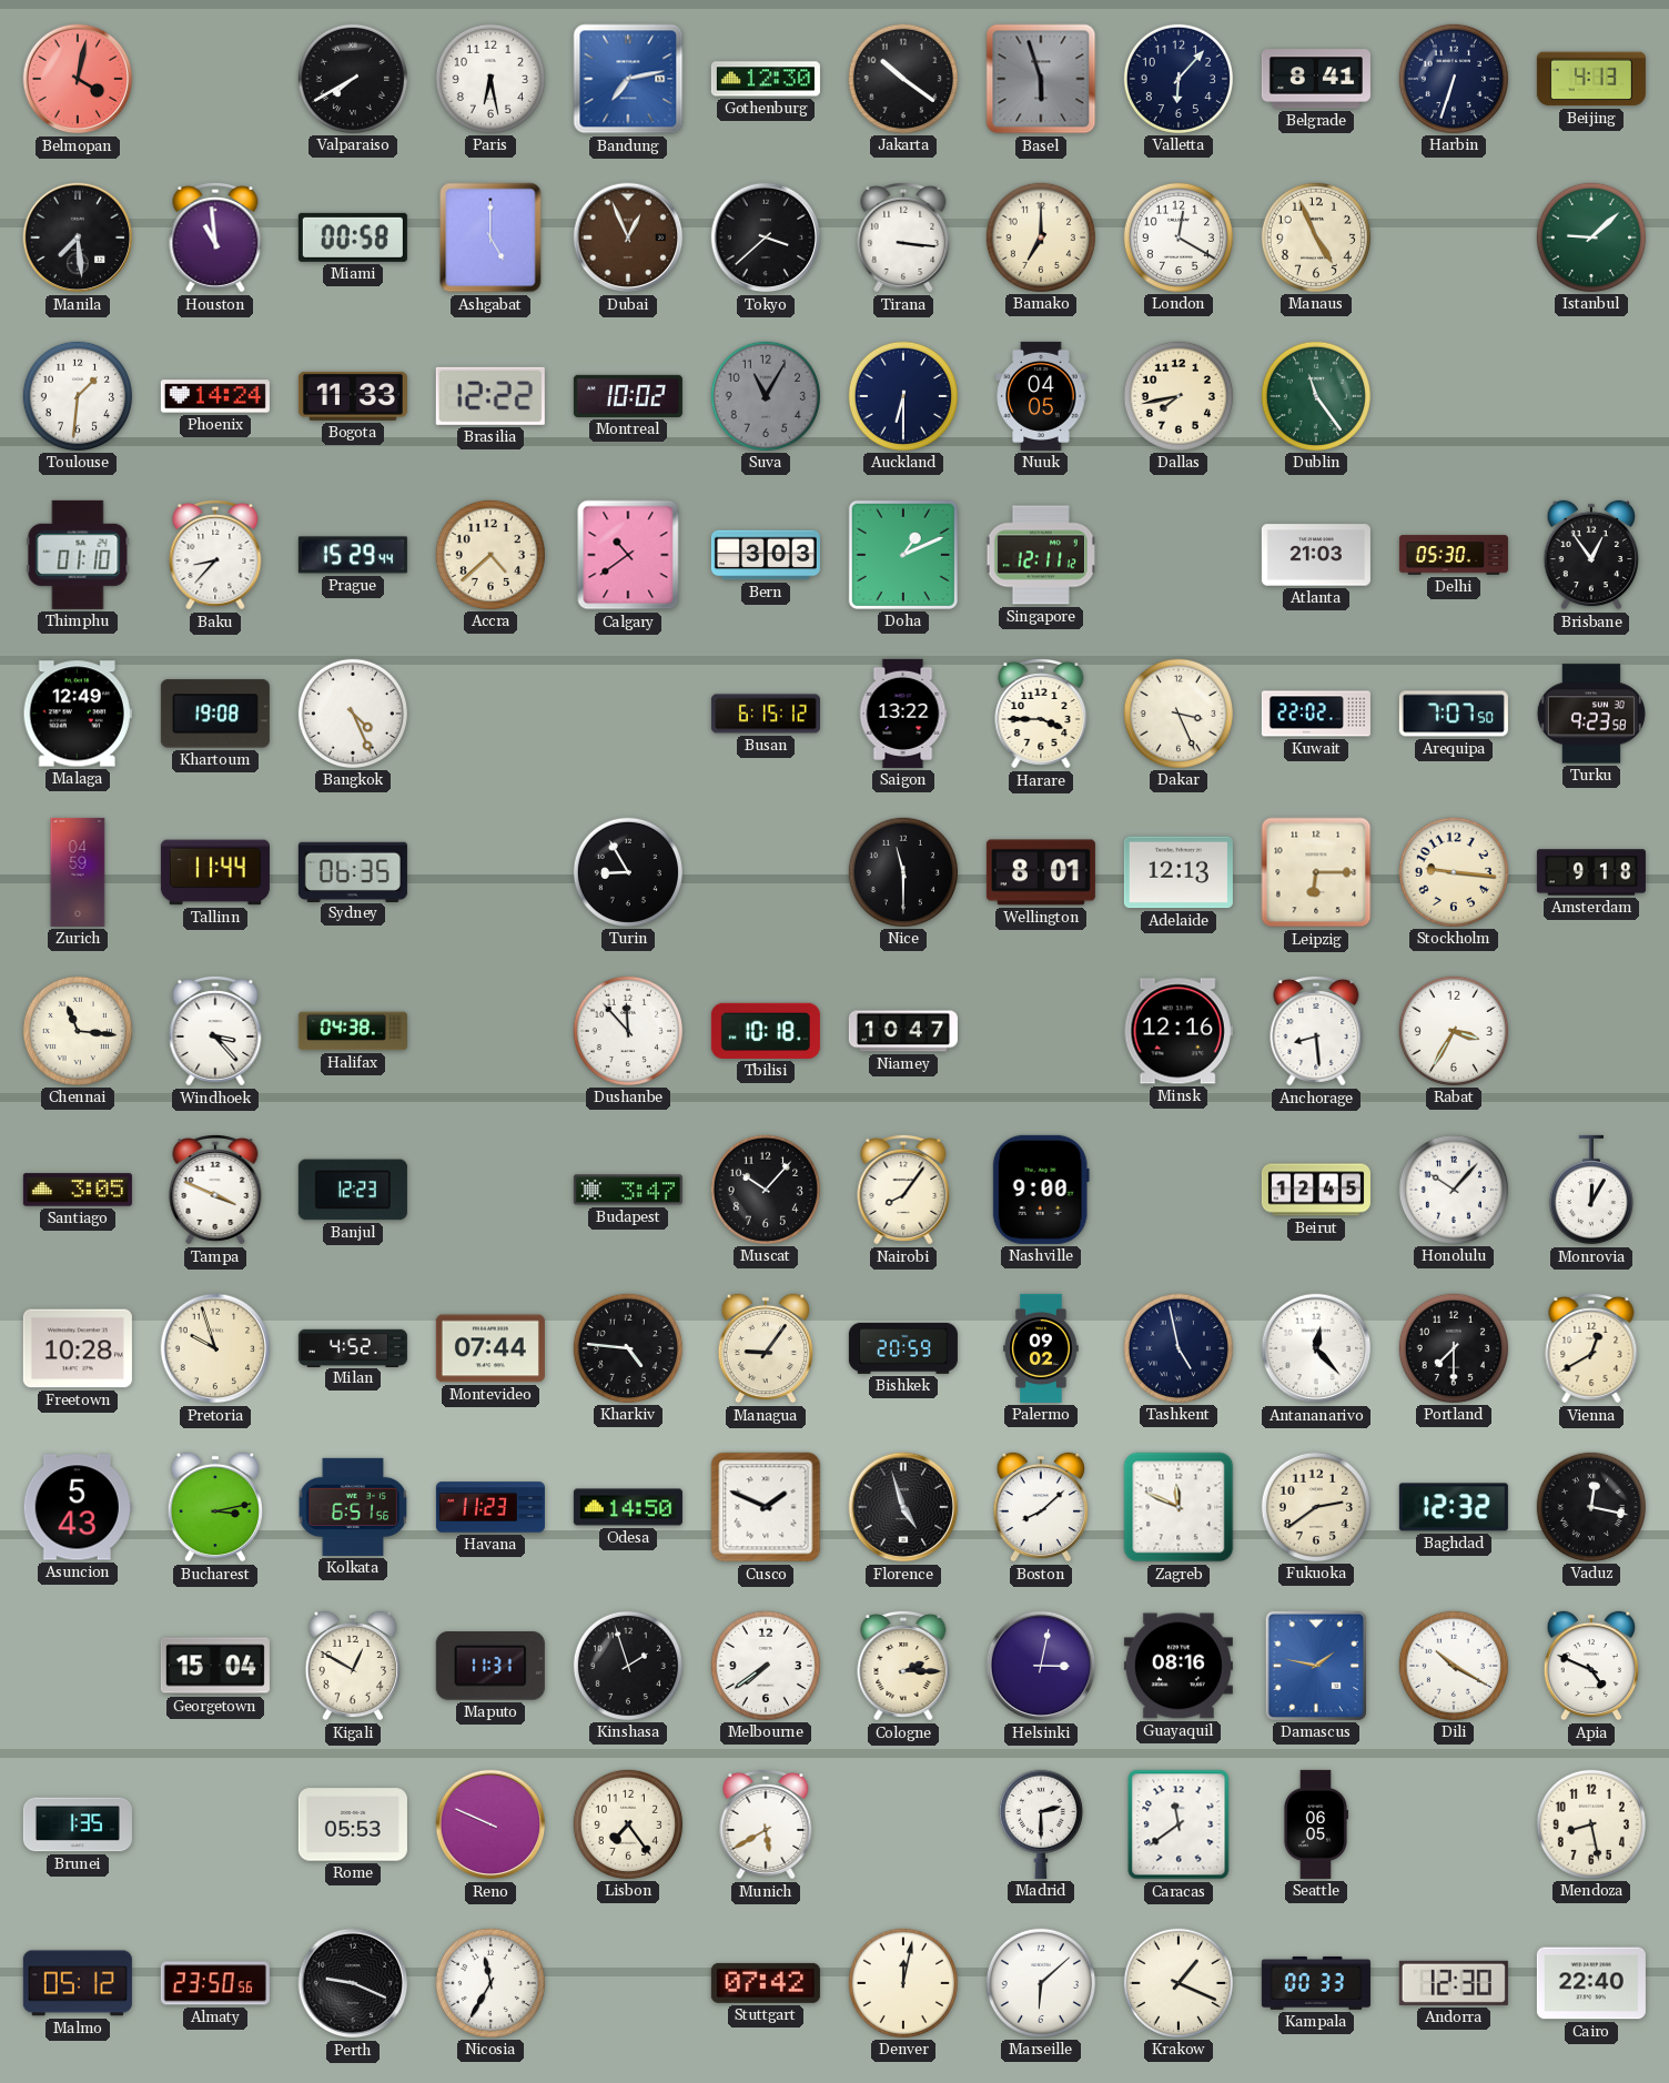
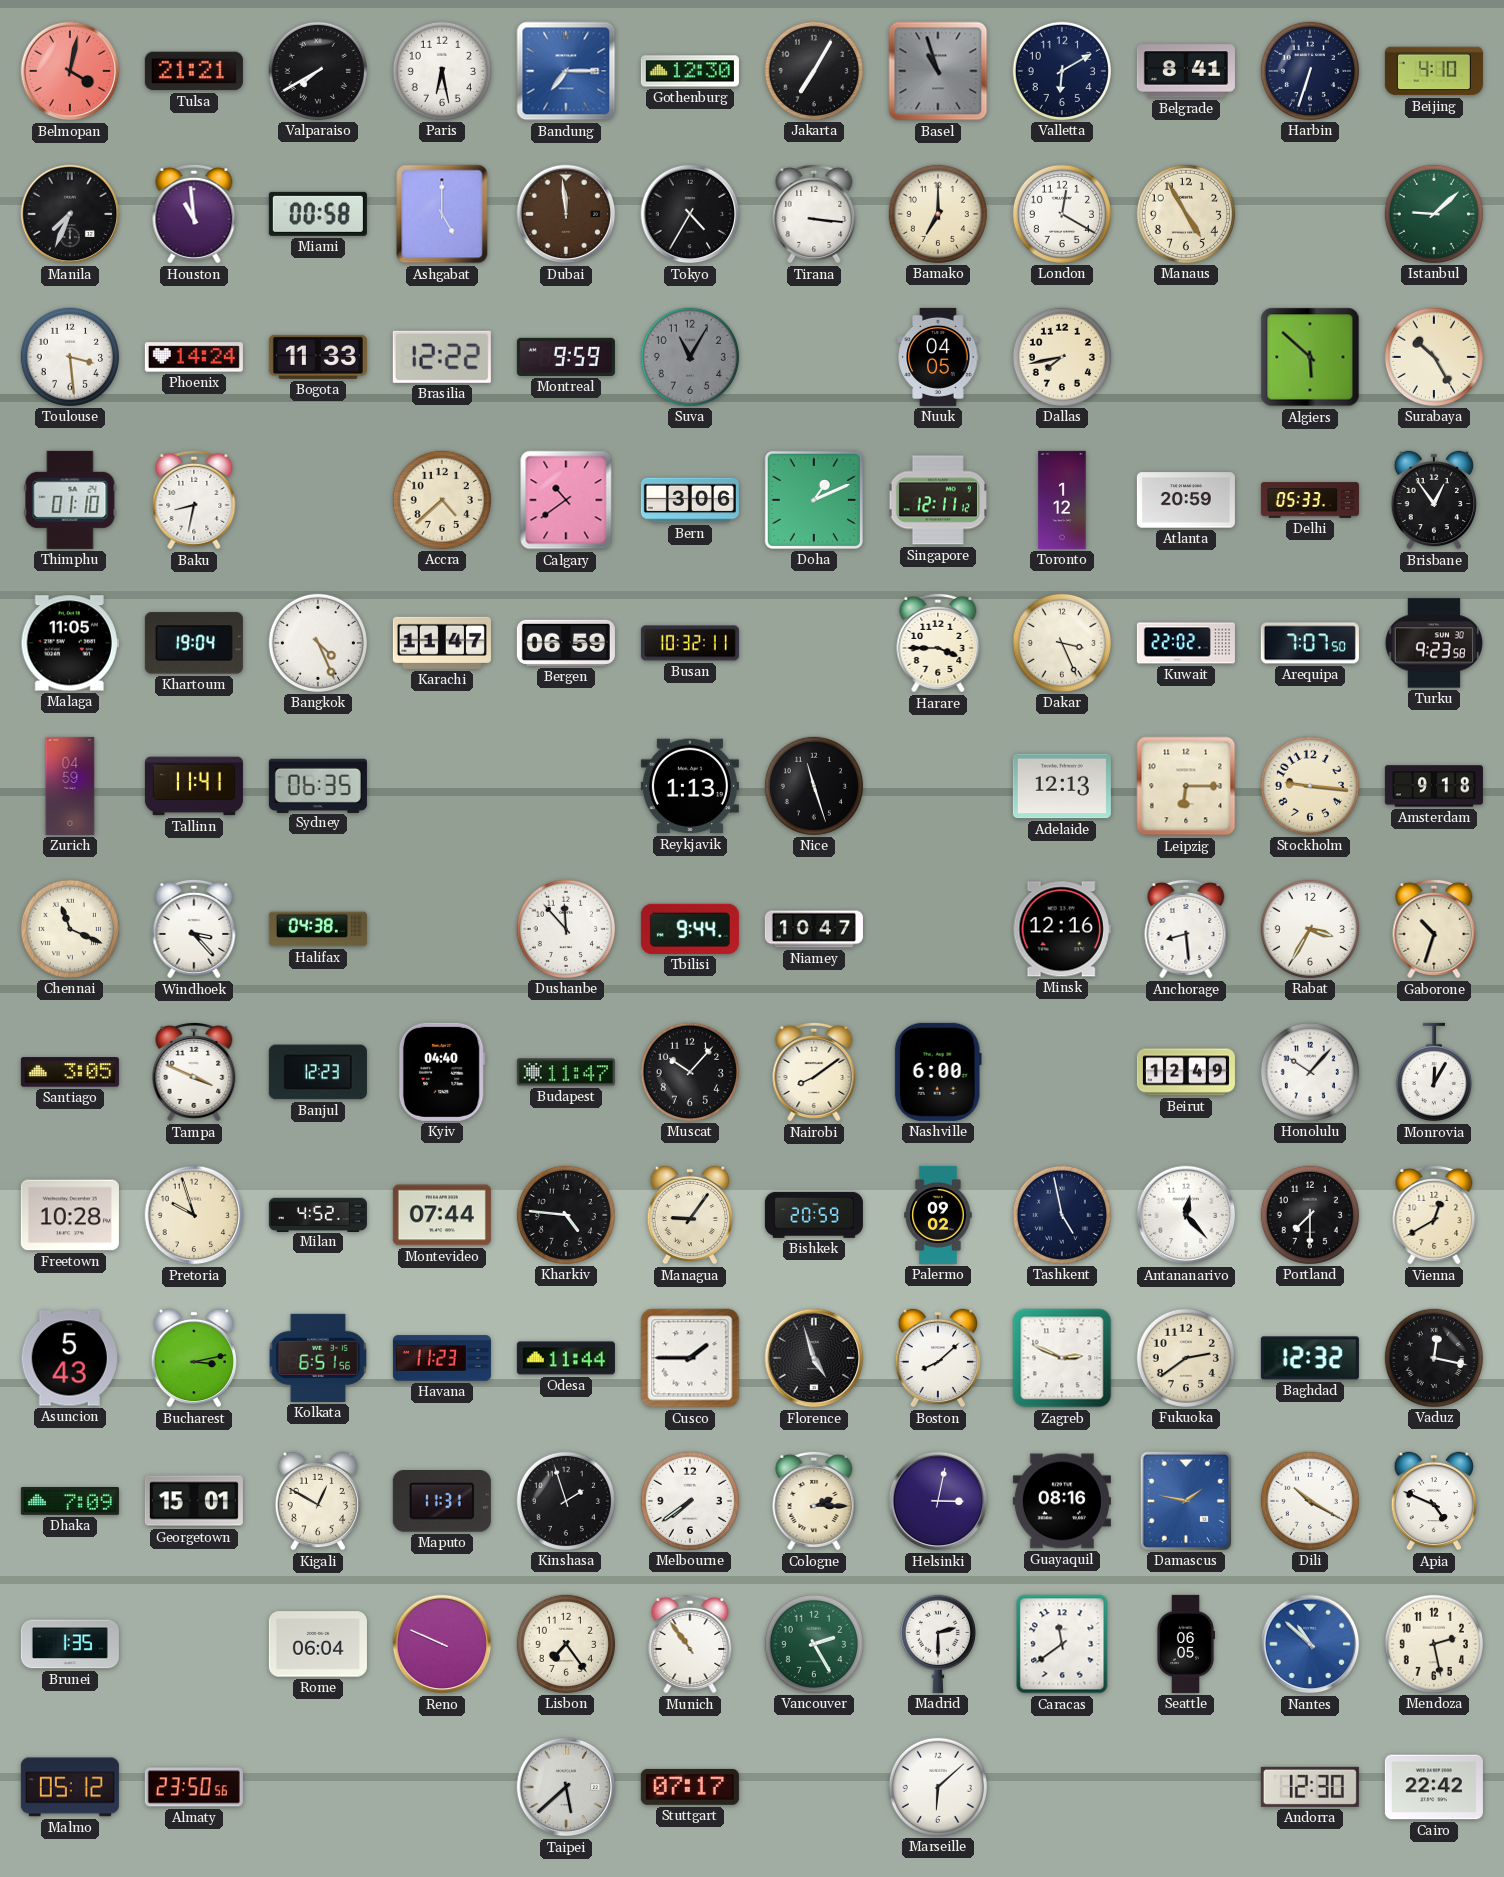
Tulsa: none -> 21:21 (194, 71)
Bandung: 7:13 -> 7:15 (566, 71)
Jakarta: 10:21 -> 7:05 (814, 71)
Basel: 5:57 -> 10:57 (938, 71)
Valletta: 6:07 -> 6:10 (1062, 71)
Beijing: 4:13 -> 4:10 (1434, 71)
Manila: 7:29 -> 7:34 (70, 214)
Dubai: 12:56 -> 11:59 (566, 214)
Tokyo: 3:38 -> 4:35 (690, 214)
Manaus: 4:56 -> 4:55 (1186, 214)
Toulouse: 1:31 -> 3:29 (70, 357)
Montreal: 10:02 -> 9:59 (566, 357)
Auckland: 6:30 -> none (903, 396)
Dublin: 11:24 -> none (1316, 396)
Algiers: none -> 5:52 (1310, 357)
Surabaya: none -> 10:25 (1434, 357)
Baku: 8:37 -> 8:32 (194, 501)
Prague: 15:29 -> none (353, 555)
Bern: 3:03 -> 3:06 (690, 500)
Toronto: none -> 1:12 (1062, 500)
Atlanta: 21:03 -> 20:59 (1186, 500)
Delhi: 05:30 -> 05:33 (1310, 500)
Malaga: 12:49 -> 11:05 (70, 643)
Khartoum: 19:08 -> 19:04 (194, 643)
Karachi: none -> 11:47 (442, 643)
Bergen: none -> 06:59 (566, 643)
Busan: 6:15 -> 10:32 (690, 643)
Saigon: 13:22 -> none (903, 714)
Tallinn: 11:44 -> 11:41 (194, 786)
Turin: 8:55 -> none (628, 872)
Reykjavik: none -> 1:13 (690, 786)
Nice: 11:30 -> 11:27 (814, 786)
Wellington: 8:01 -> none (1041, 872)
Chennai: 11:16 -> 11:19 (70, 929)
Tbilisi: 10:18 -> 9:44 (690, 929)
Gaborone: none -> 10:33 (1434, 930)
Kyiv: none -> 04:40 (442, 1072)
Budapest: 3:47 -> 11:47 (566, 1072)
Nairobi: 8:06 -> 8:09 (814, 1073)
Nashville: 9:00 -> 6:00 (938, 1072)
Beirut: 12:45 -> 12:49 (1186, 1072)
Odesa: 14:50 -> 11:44 (566, 1358)
Cusco: 1:49 -> 1:45 (690, 1358)
Zagreb: 11:49 -> 2:49 (1062, 1358)
Dhaka: none -> 7:09 (70, 1502)
Georgetown: 15:04 -> 15:01 (194, 1501)
Rome: 05:53 -> 06:04 (318, 1644)
Munich: 5:40 -> 10:54 (690, 1645)
Vancouver: none -> 2:25 (814, 1644)
Nantes: none -> 10:52 (1310, 1644)
Mendoza: 8:28 -> 2:28 (1434, 1644)
Perth: 9:19 -> none (353, 1983)
Nicosia: 11:35 -> none (490, 1983)
Taipei: none -> 5:38 (566, 1787)
Stuttgart: 07:42 -> 07:17 (690, 1787)
Denver: 12:02 -> none (903, 1983)
Krakow: 1:19 -> none (1179, 1983)
Kampala: 00:33 -> none (1316, 1983)
Cairo: 22:40 -> 22:42 (1434, 1787)
